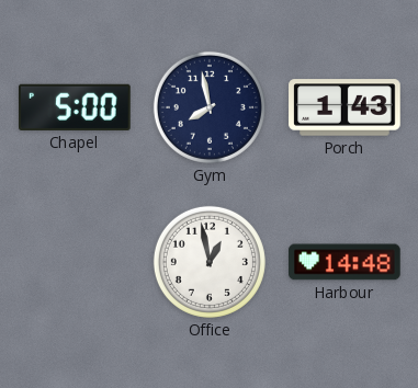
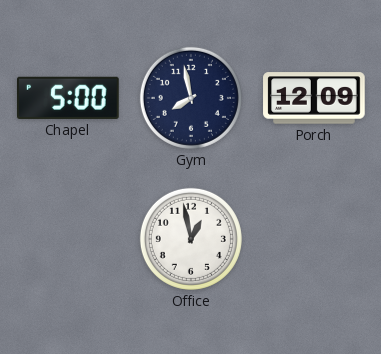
Porch: 1:43 -> 12:09 (314, 98)
Harbour: 14:48 -> none (344, 262)
